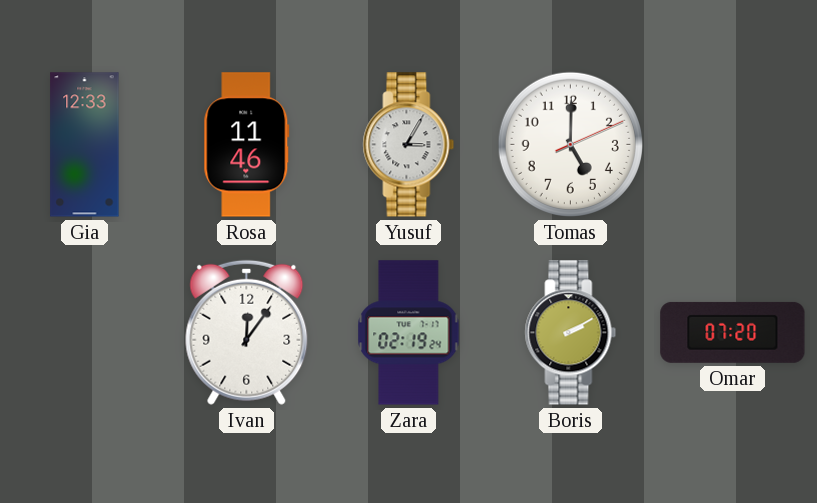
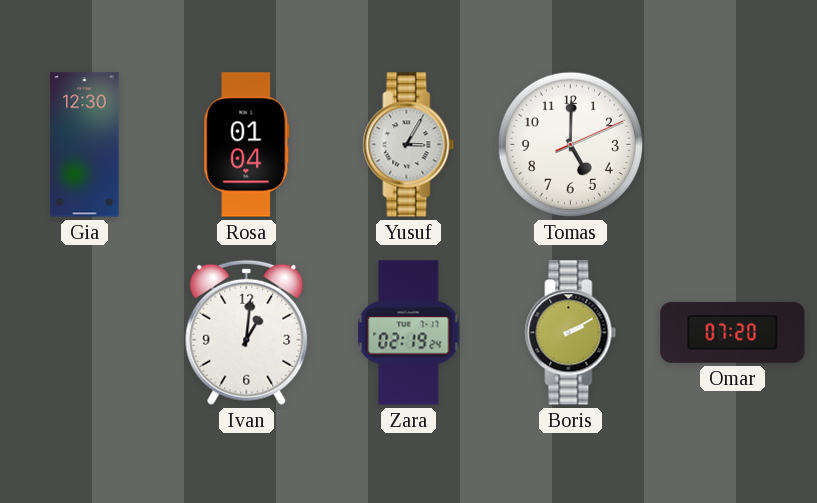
Gia: 12:33 -> 12:30 (85, 145)
Rosa: 11:46 -> 01:04 (247, 145)
Ivan: 12:06 -> 1:01 (247, 332)
